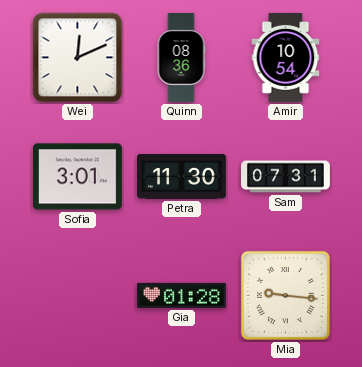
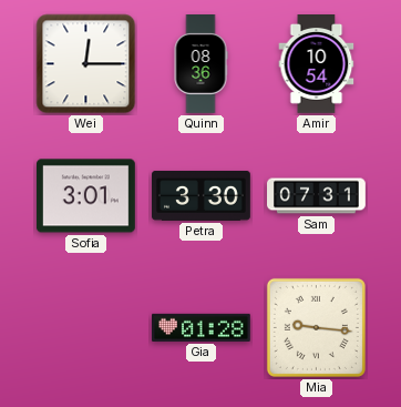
Wei: 12:11 -> 12:15 (86, 64)
Petra: 11:30 -> 3:30 (202, 195)
